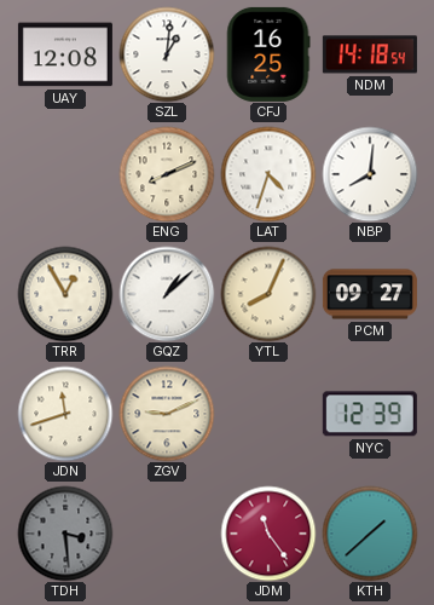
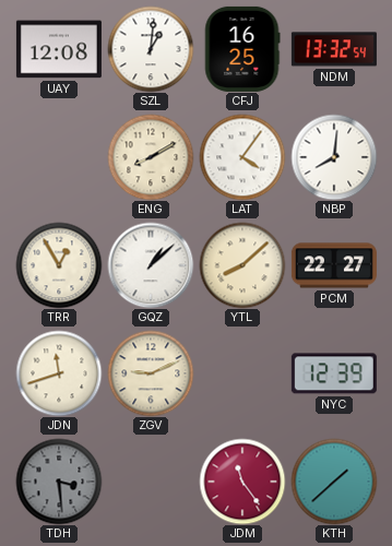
NDM: 14:18 -> 13:32 (334, 49)
ENG: 8:11 -> 8:10 (151, 157)
LAT: 4:33 -> 4:06 (242, 157)
YTL: 8:04 -> 8:08 (242, 265)
PCM: 09:27 -> 22:27 (334, 265)
